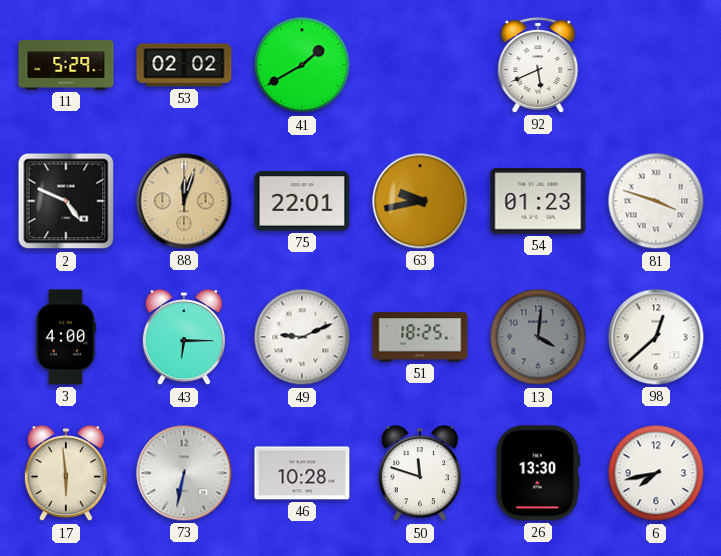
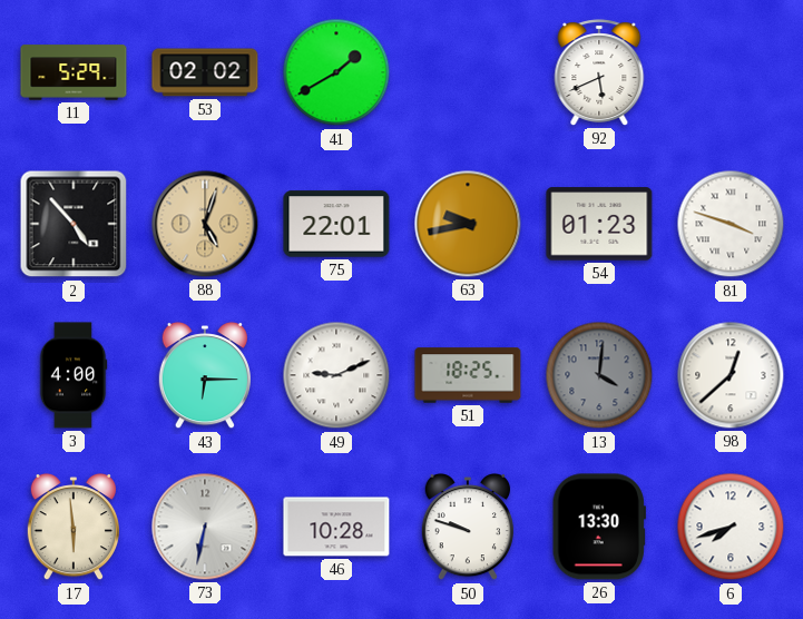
2: 4:49 -> 4:53 (74, 224)
88: 12:03 -> 5:03 (205, 224)
50: 11:48 -> 9:48 (468, 528)
6: 7:43 -> 7:42 (731, 527)
